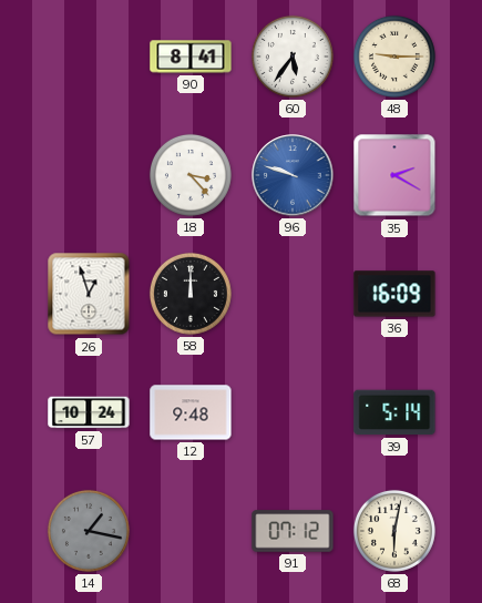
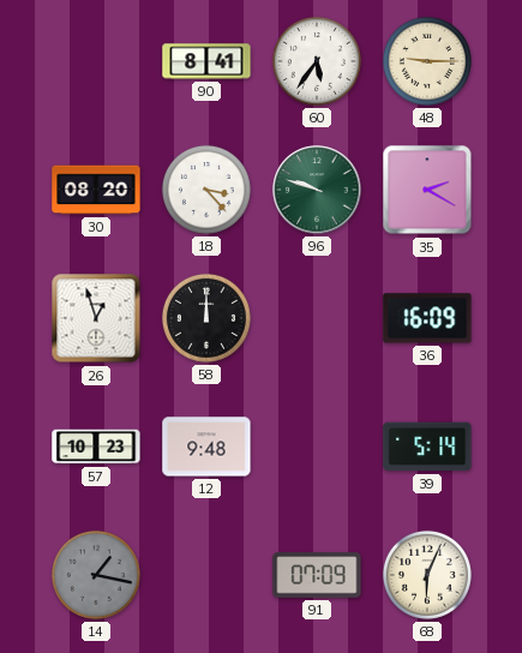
30: none -> 08:20 (96, 190)
96 dial: blue -> green (317, 190)
57: 10:24 -> 10:23 (96, 447)
91: 07:12 -> 07:09 (317, 575)
68: 6:02 -> 6:04 (427, 575)
